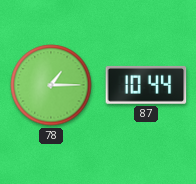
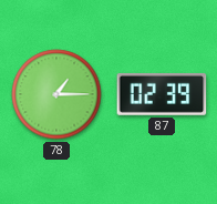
87: 10:44 -> 02:39 (162, 94)
